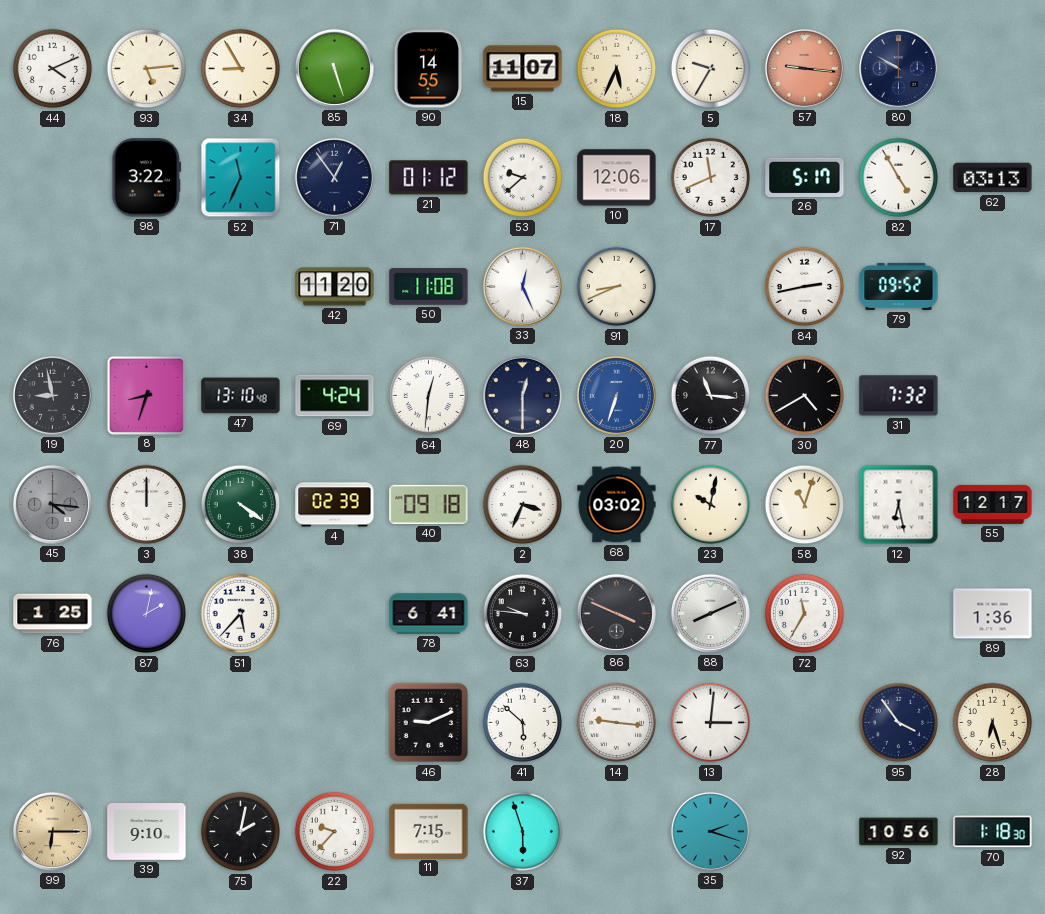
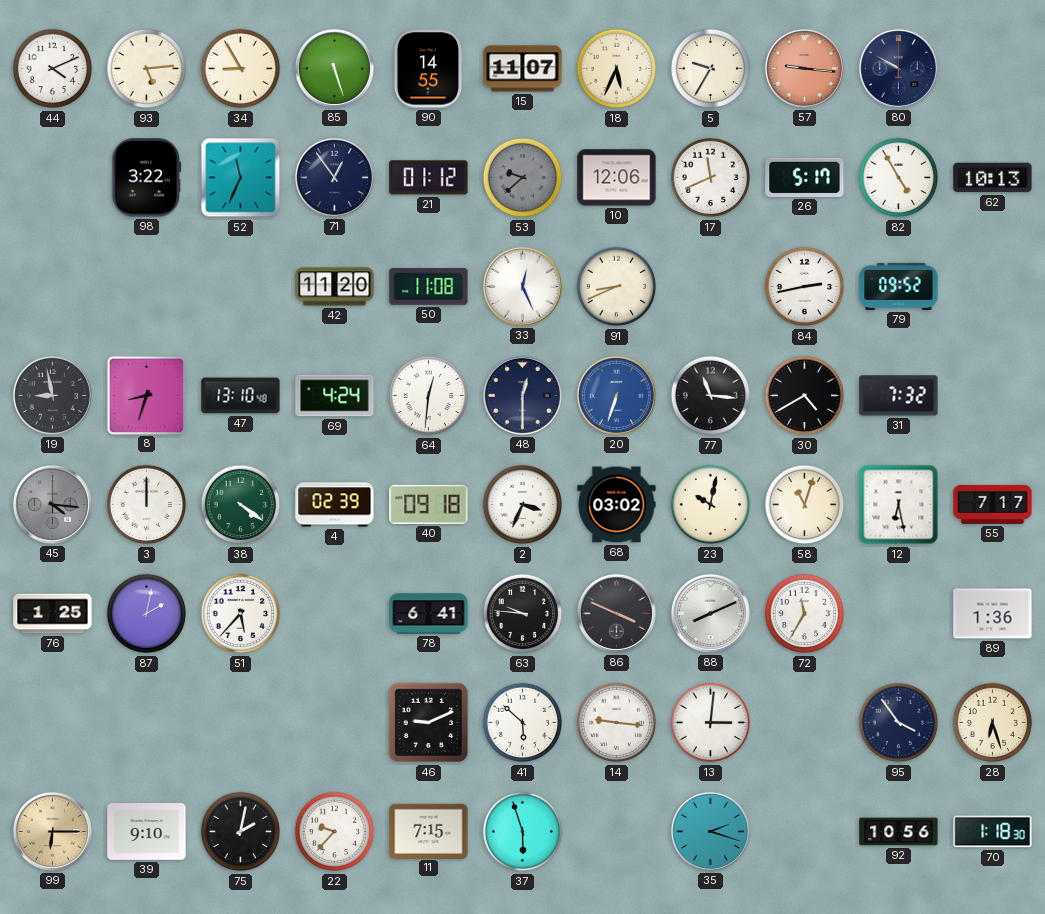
53 dial: white -> grey (523, 178)
62: 03:13 -> 10:13 (993, 178)
55: 12:17 -> 7:17 (993, 504)
